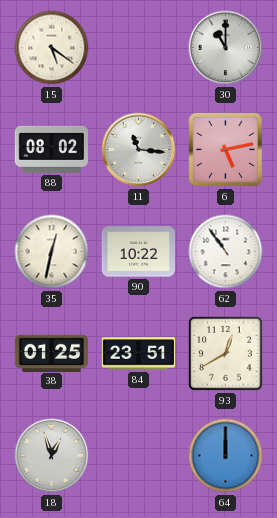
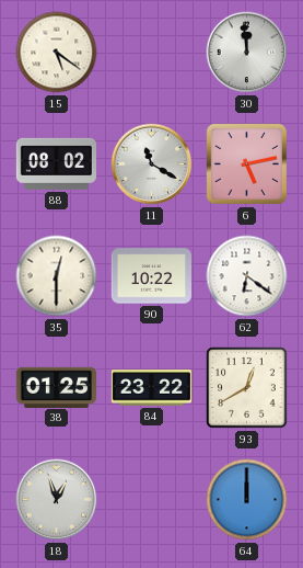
30: 11:00 -> 11:59 (247, 53)
11: 11:16 -> 11:20 (152, 164)
35: 12:32 -> 12:30 (57, 276)
62: 10:54 -> 6:21 (247, 276)
84: 23:51 -> 23:22 (152, 388)
